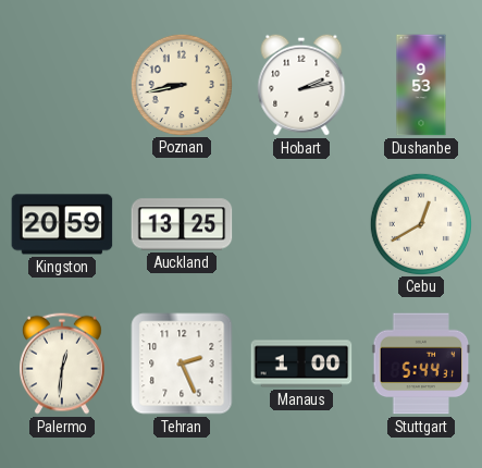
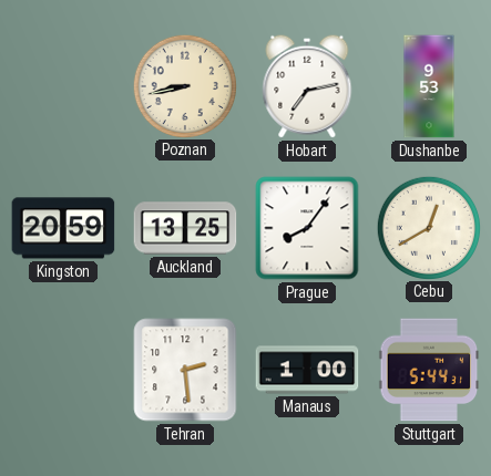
Hobart: 2:13 -> 7:13 (307, 86)
Prague: none -> 8:06 (307, 228)
Palermo: 12:31 -> none (62, 364)
Tehran: 2:26 -> 2:29 (185, 370)
